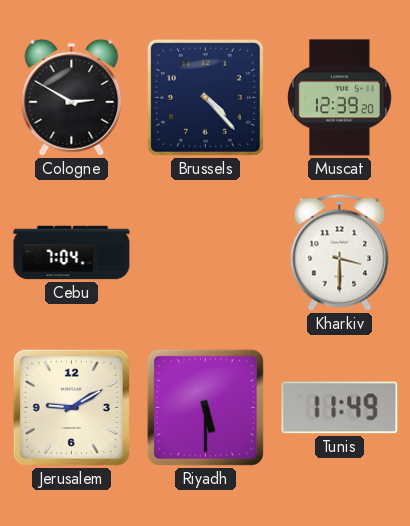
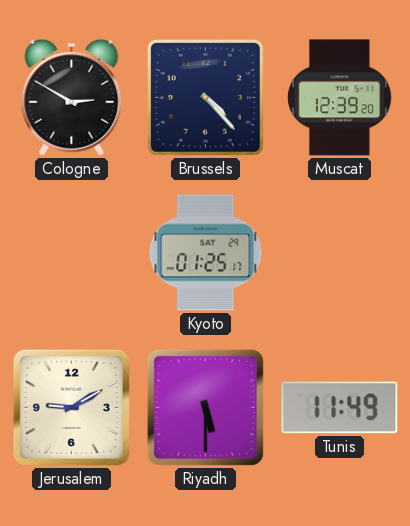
Cebu: 7:04 -> none (72, 253)
Kyoto: none -> 01:25 (206, 253)
Kharkiv: 3:30 -> none (340, 252)
